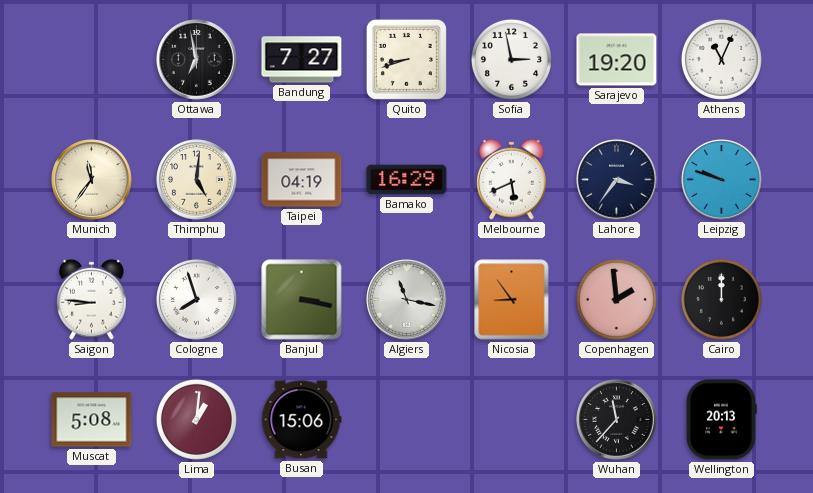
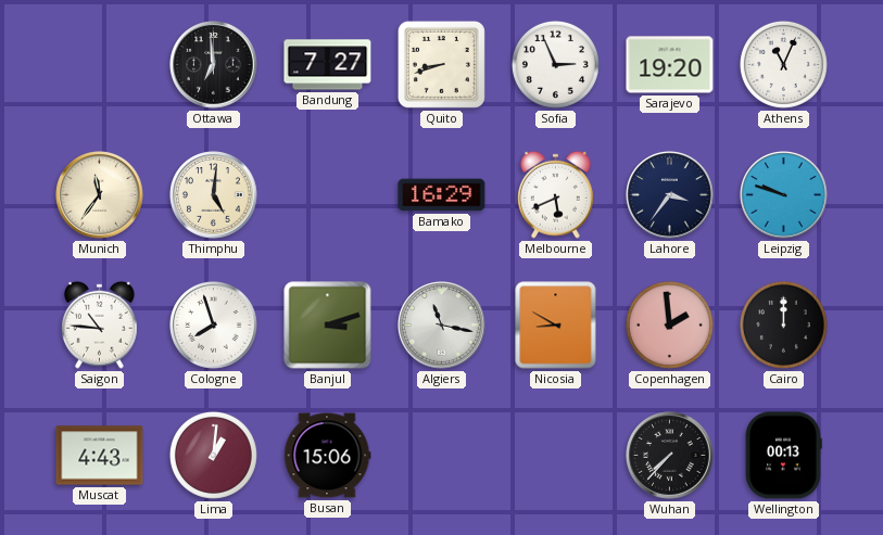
Ottawa: 6:58 -> 6:59 (214, 65)
Sofia: 2:58 -> 2:56 (555, 64)
Taipei: 04:19 -> none (302, 180)
Saigon: 8:46 -> 10:46 (100, 324)
Banjul: 3:17 -> 3:12 (328, 326)
Nicosia: 8:54 -> 8:50 (556, 326)
Muscat: 5:08 -> 4:43 (100, 456)
Wuhan: 11:37 -> 7:37 (670, 456)
Wellington: 20:13 -> 00:13 (784, 456)
